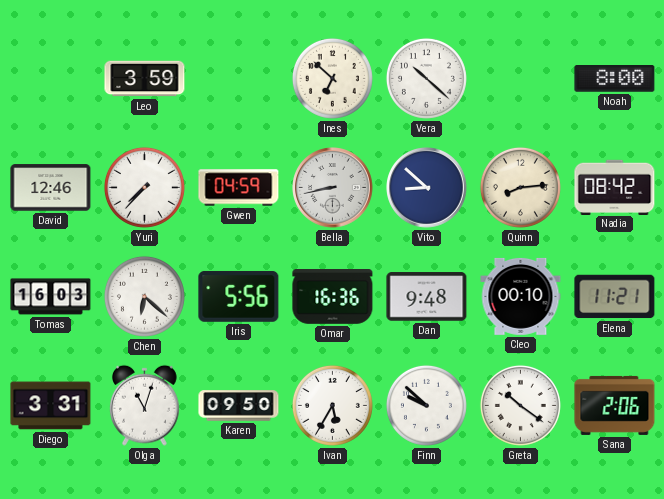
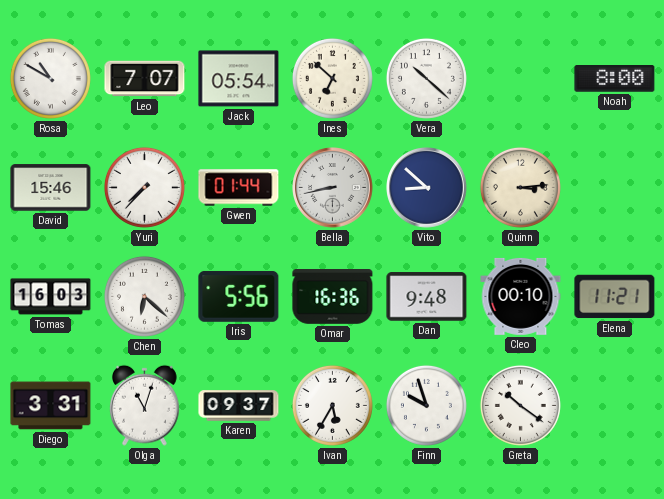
Rosa: none -> 10:50 (50, 78)
Leo: 3:59 -> 7:07 (145, 79)
Jack: none -> 05:54 (239, 79)
David: 12:46 -> 15:46 (51, 188)
Gwen: 04:59 -> 01:44 (239, 188)
Quinn: 8:14 -> 3:14 (520, 187)
Nadia: 08:42 -> none (615, 187)
Karen: 09:50 -> 09:37 (239, 406)
Finn: 9:52 -> 9:57 (426, 405)
Sana: 2:06 -> none (615, 405)
